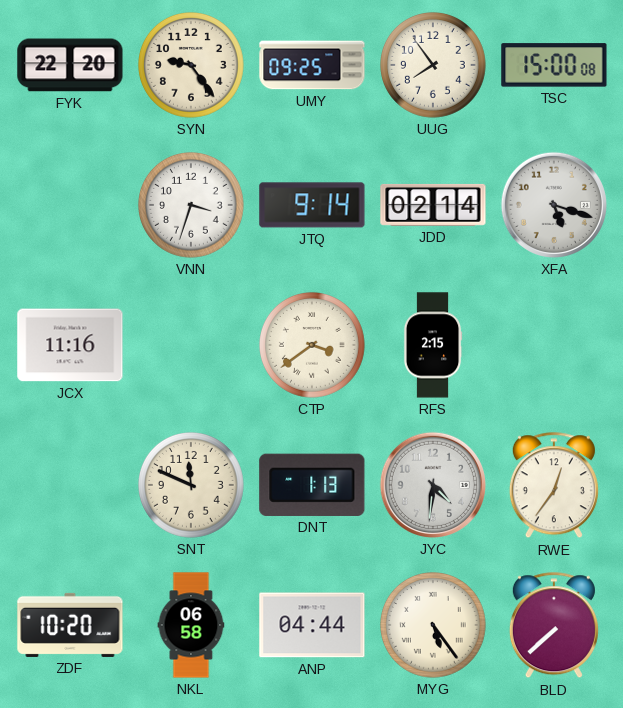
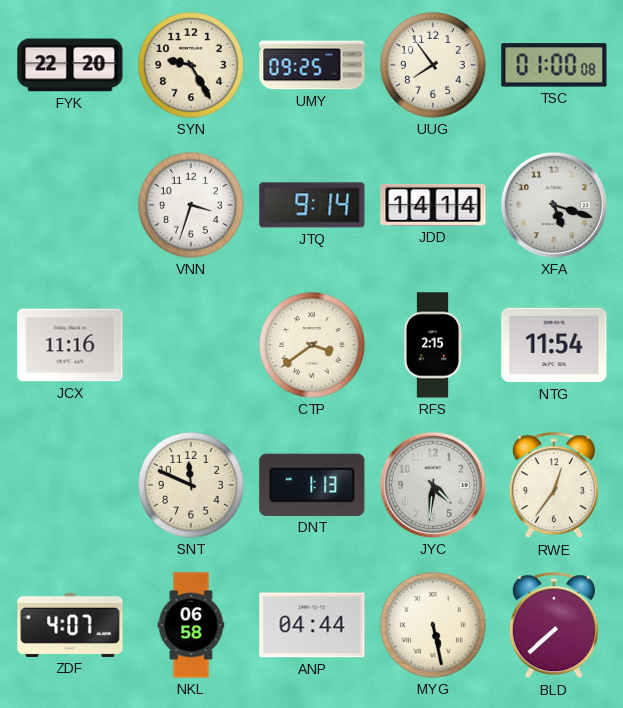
SYN: 9:24 -> 9:25 (192, 66)
TSC: 15:00 -> 01:00 (554, 65)
JDD: 02:14 -> 14:14 (433, 205)
NTG: none -> 11:54 (554, 345)
ZDF: 10:20 -> 4:07 (70, 625)
MYG: 5:24 -> 5:28 (434, 626)
